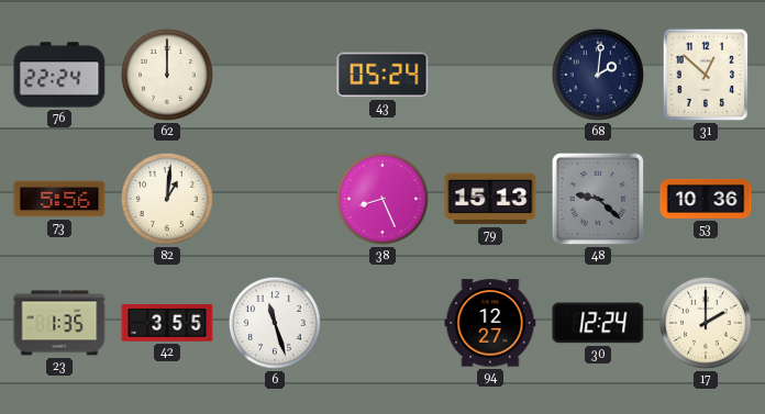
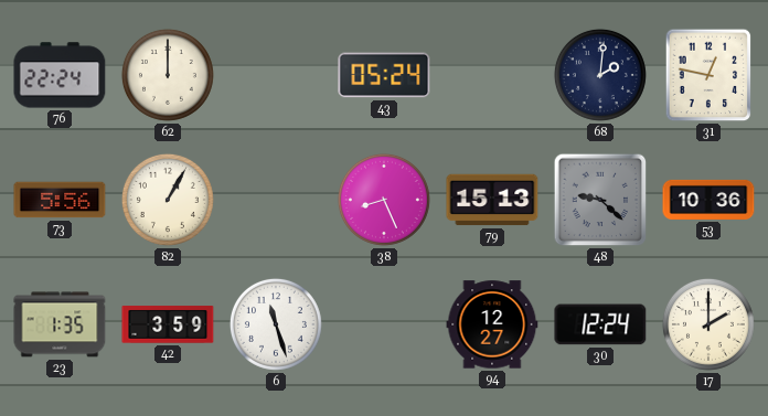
31: 12:52 -> 12:47 (708, 75)
82: 1:01 -> 1:05 (168, 200)
42: 3:55 -> 3:59 (168, 324)
